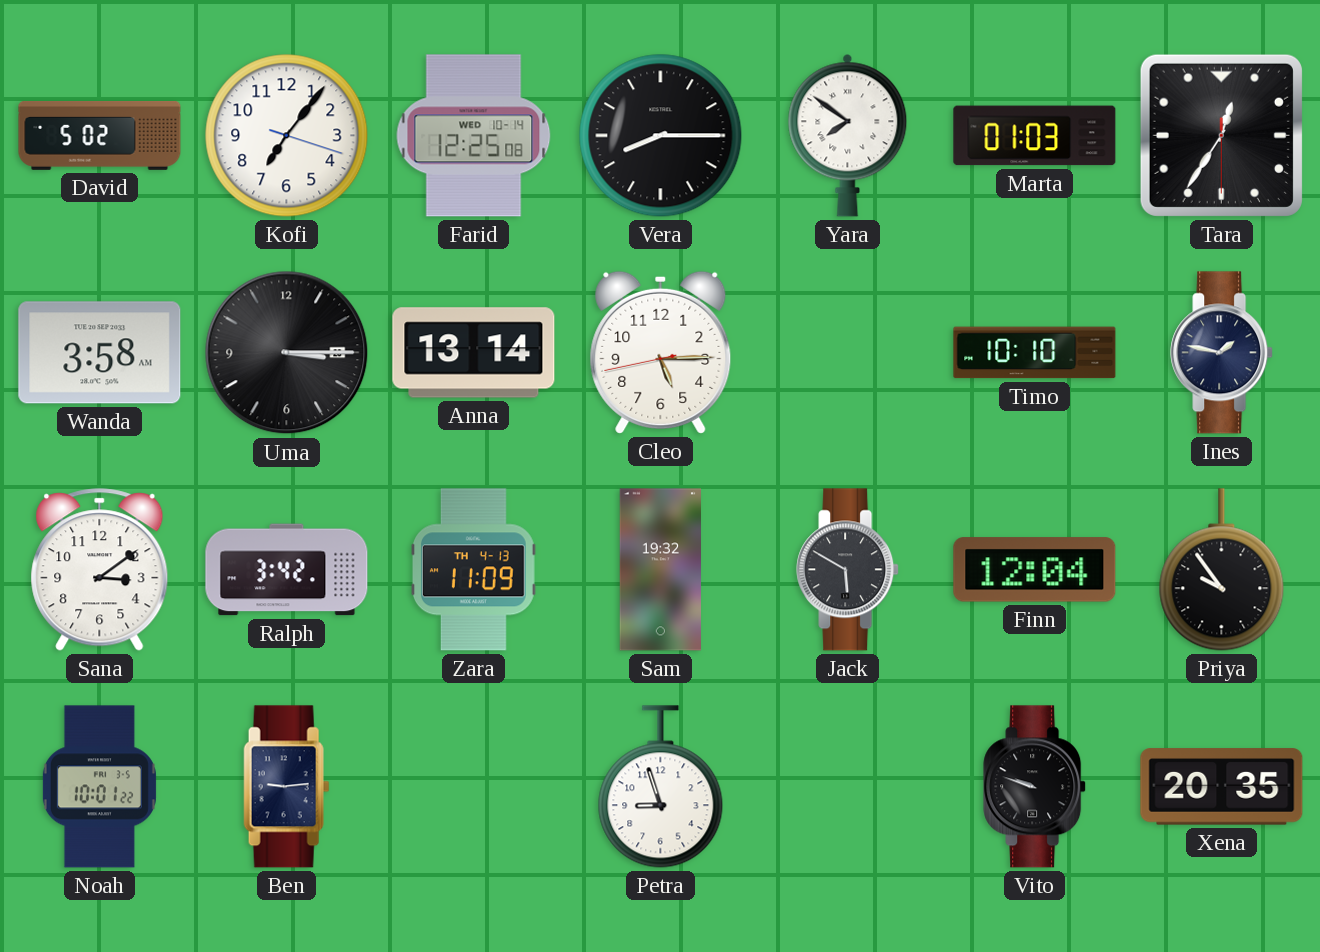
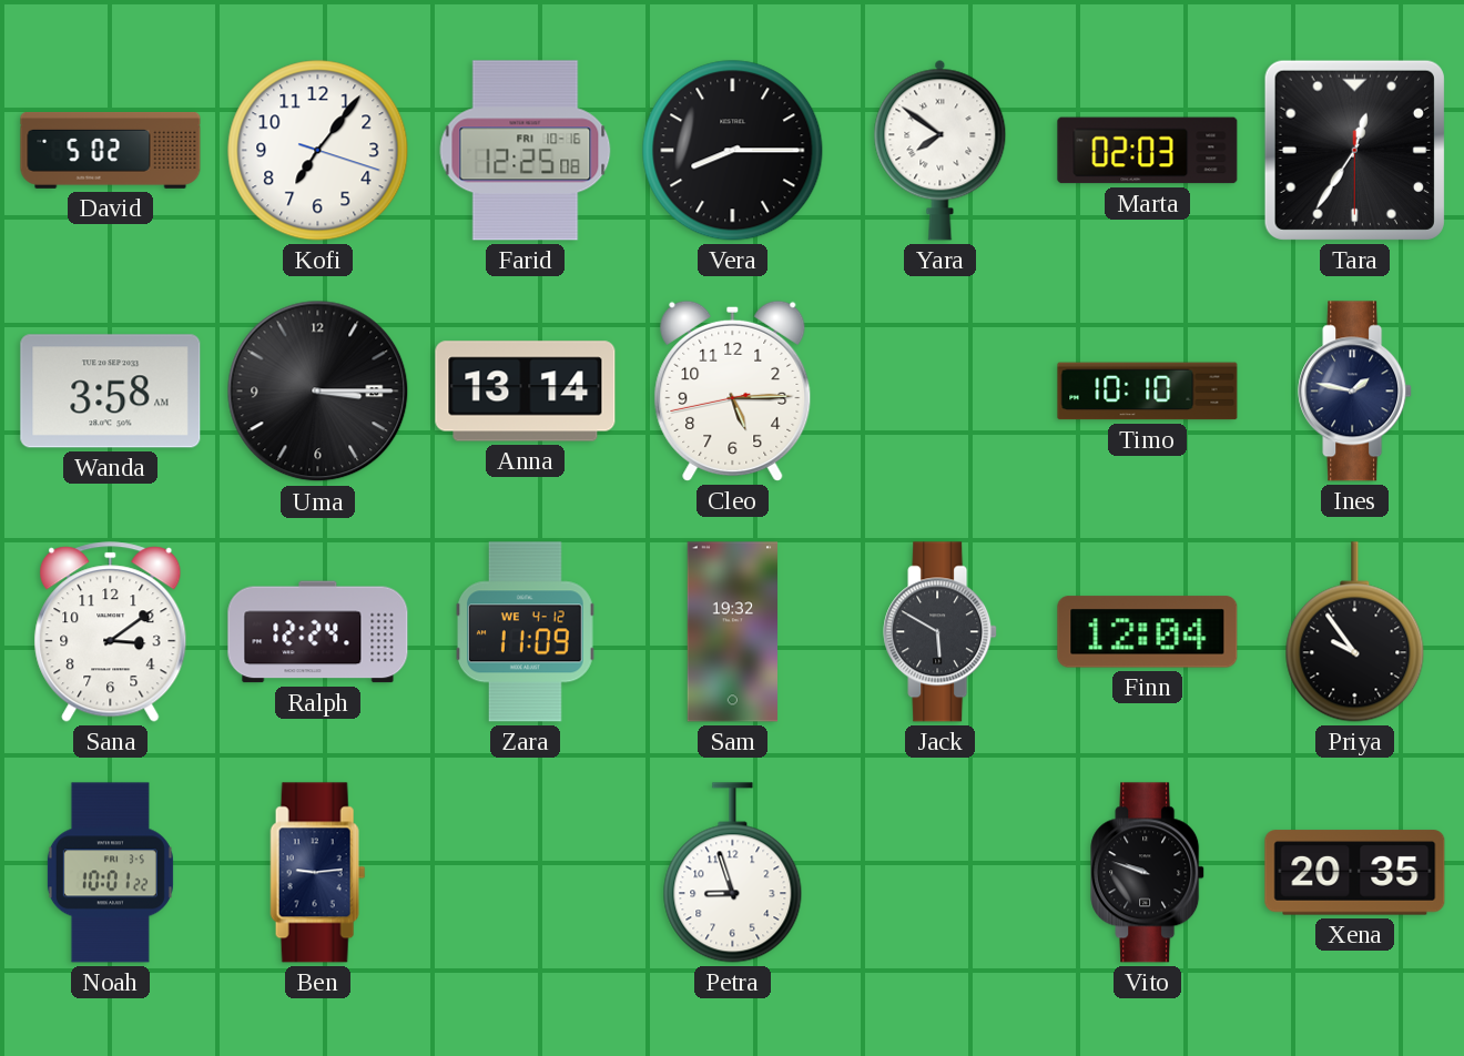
Farid date: WED 10-14 -> FRI 10-16 (526, 151)
Marta: 01:03 -> 02:03 (1148, 151)
Ralph: 3:42 -> 12:24 (318, 632)
Zara date: TH 4-13 -> WE 4-12 (525, 632)
